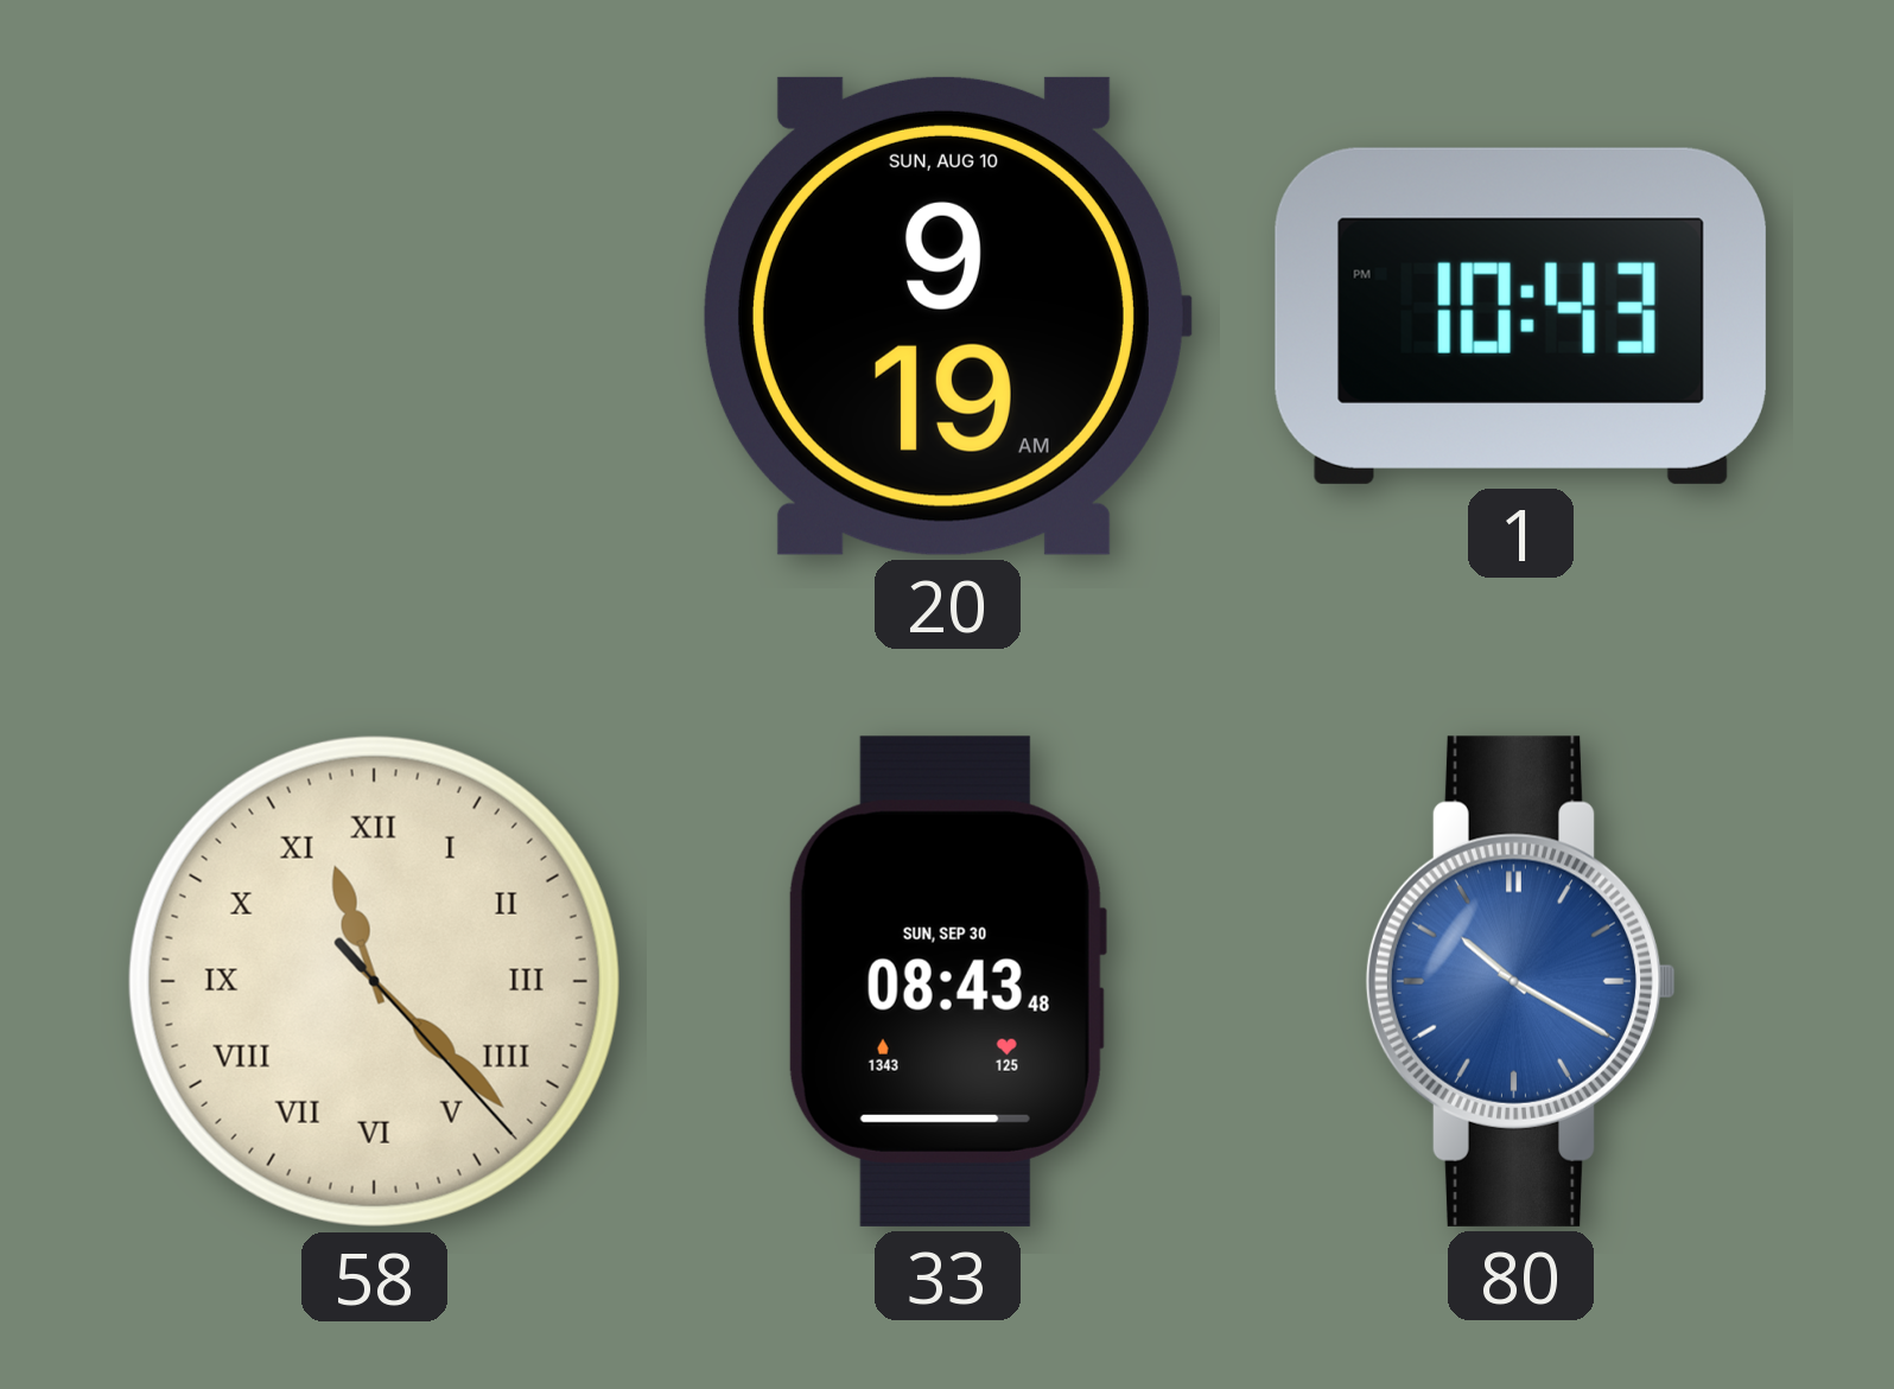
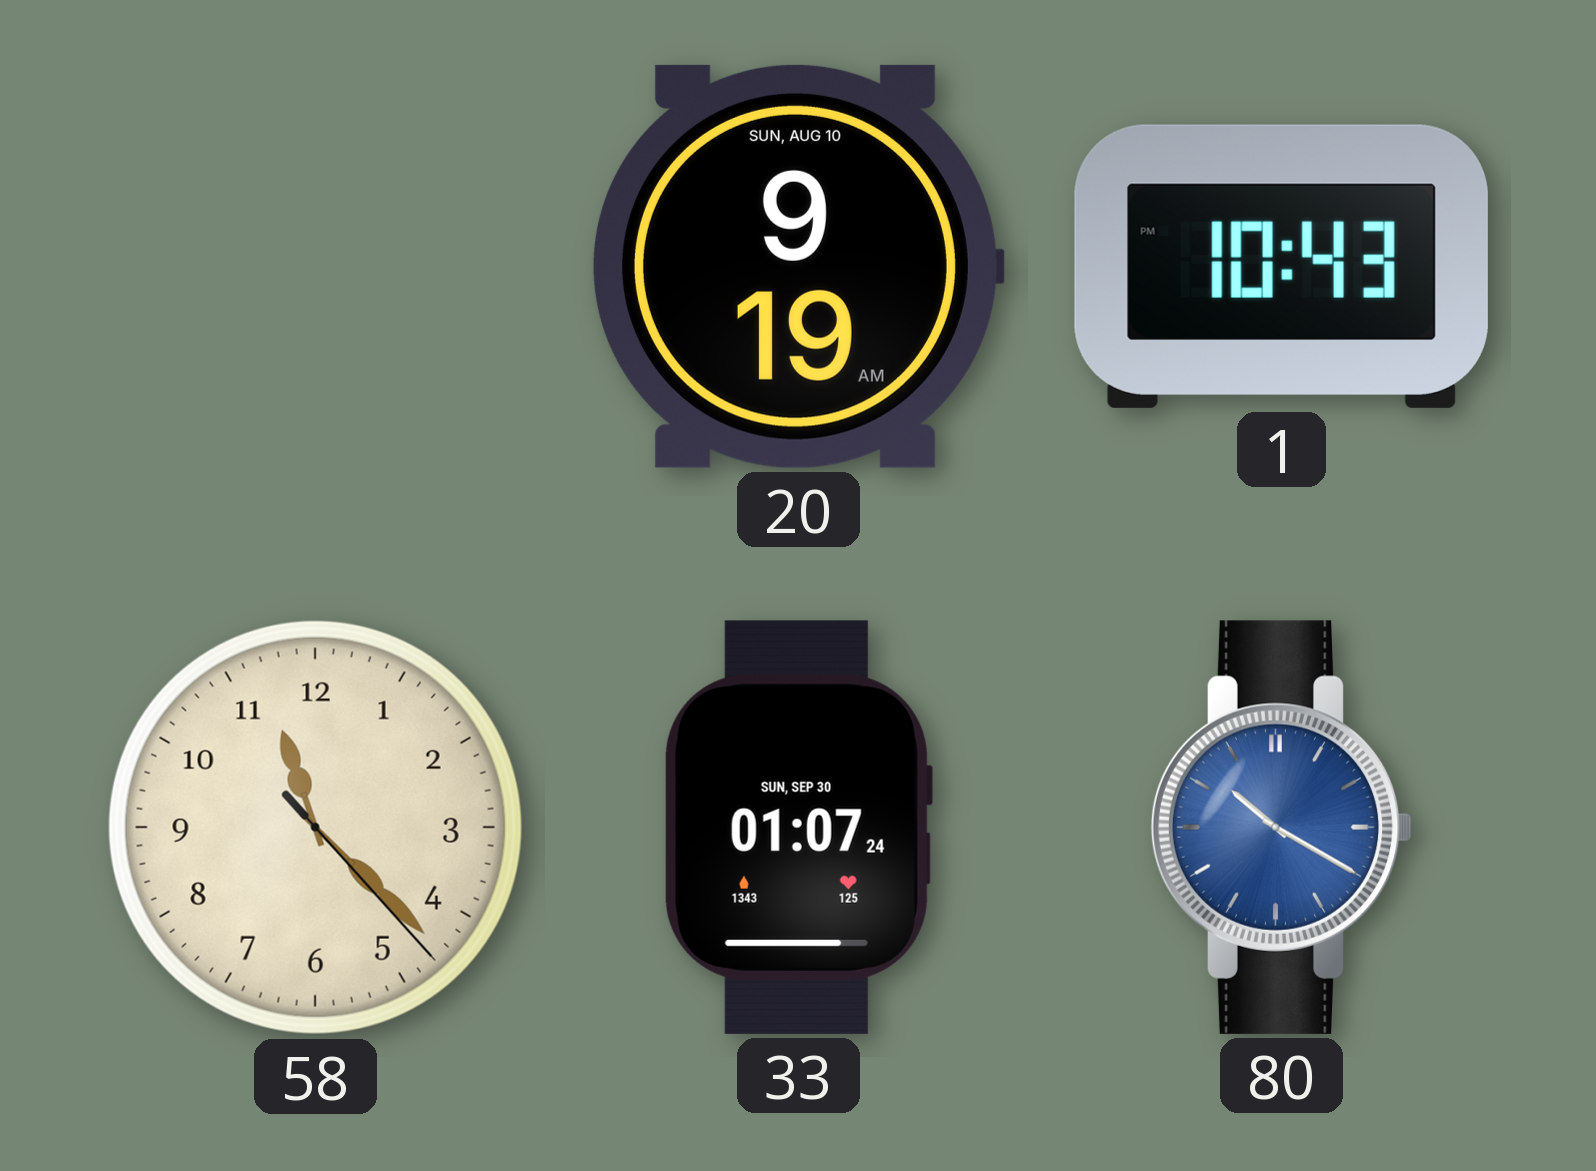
58 numerals: Roman -> Arabic (315, 827)
33: 08:43 -> 01:07 (798, 827)
